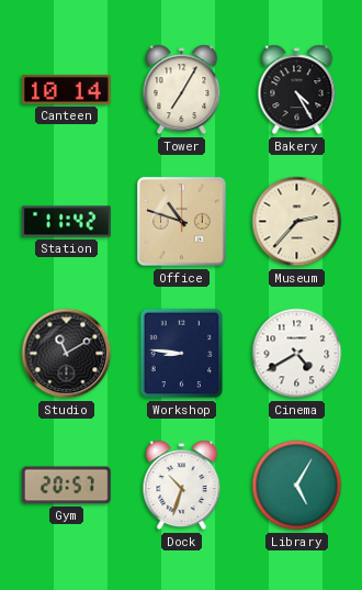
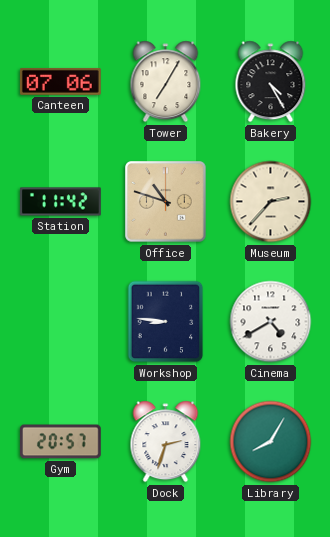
Canteen: 10:14 -> 07:06 (60, 81)
Studio: 11:10 -> none (67, 354)
Dock: 10:33 -> 2:33 (166, 442)
Library: 5:05 -> 8:05 (271, 442)
